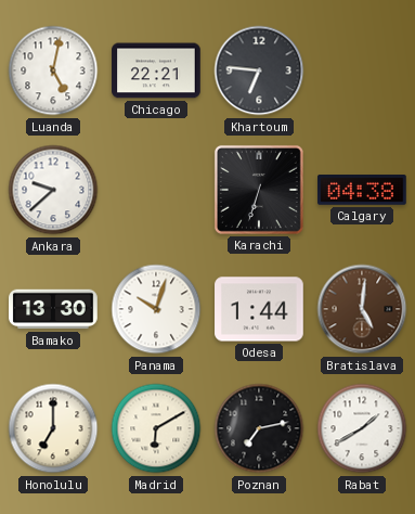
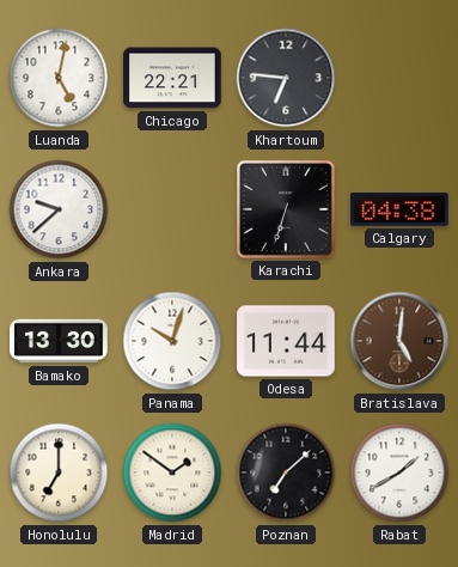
Odesa: 1:44 -> 11:44 (286, 341)
Madrid: 6:10 -> 1:51 (172, 472)
Poznan: 7:13 -> 7:08 (286, 472)
